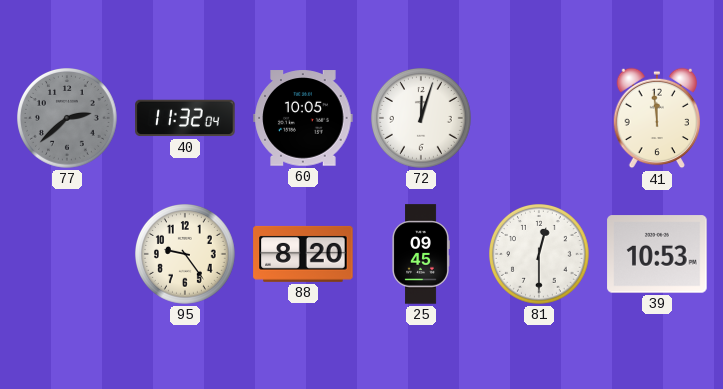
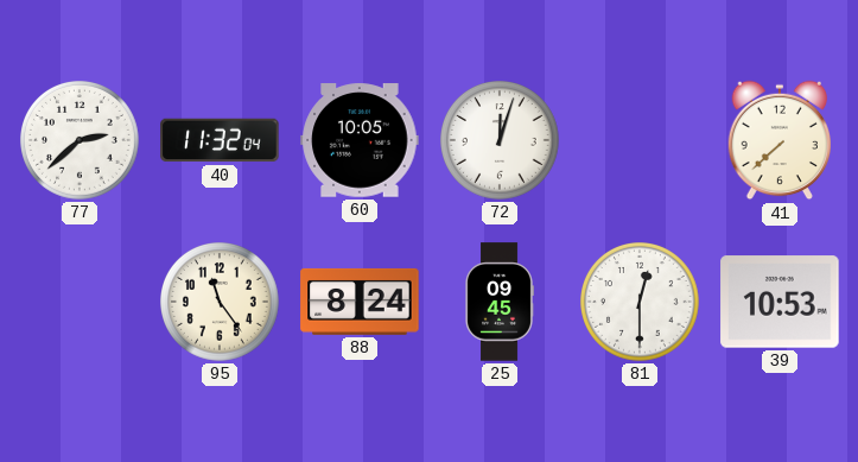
77 dial: grey -> white (81, 141)
41: 11:59 -> 7:38 (780, 140)
95: 9:24 -> 11:24 (221, 303)
88: 8:20 -> 8:24 (360, 302)
